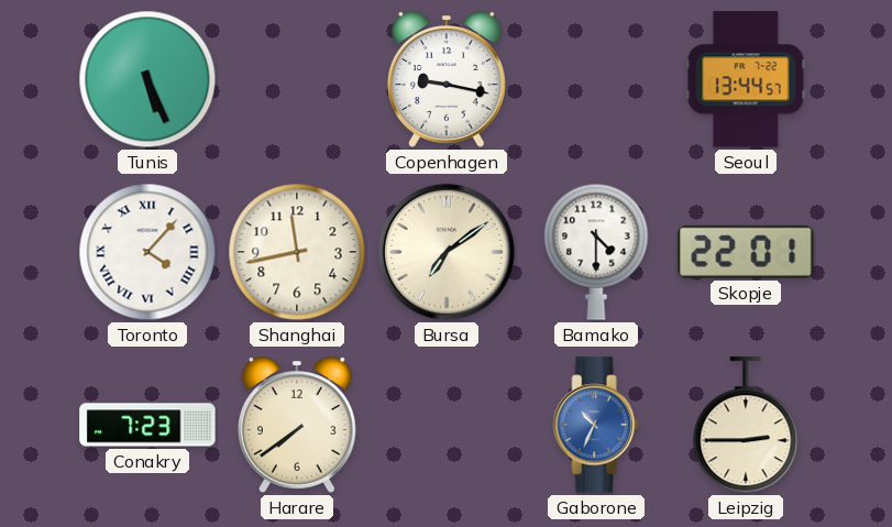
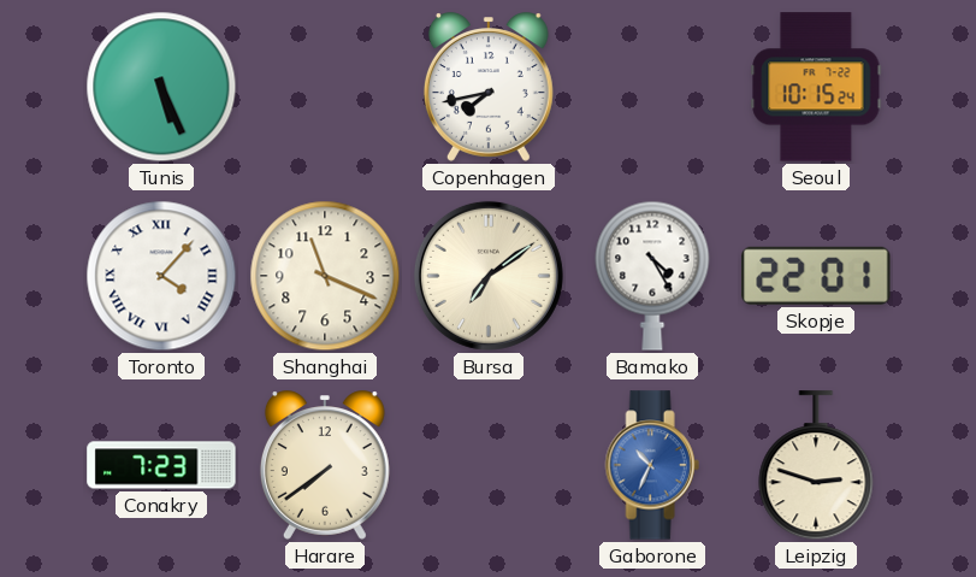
Copenhagen: 9:17 -> 7:43 (489, 87)
Seoul: 13:44 -> 10:15 (816, 87)
Shanghai: 11:43 -> 11:19 (325, 276)
Bamako: 4:30 -> 4:25 (652, 276)
Leipzig: 2:45 -> 2:48 (816, 466)
